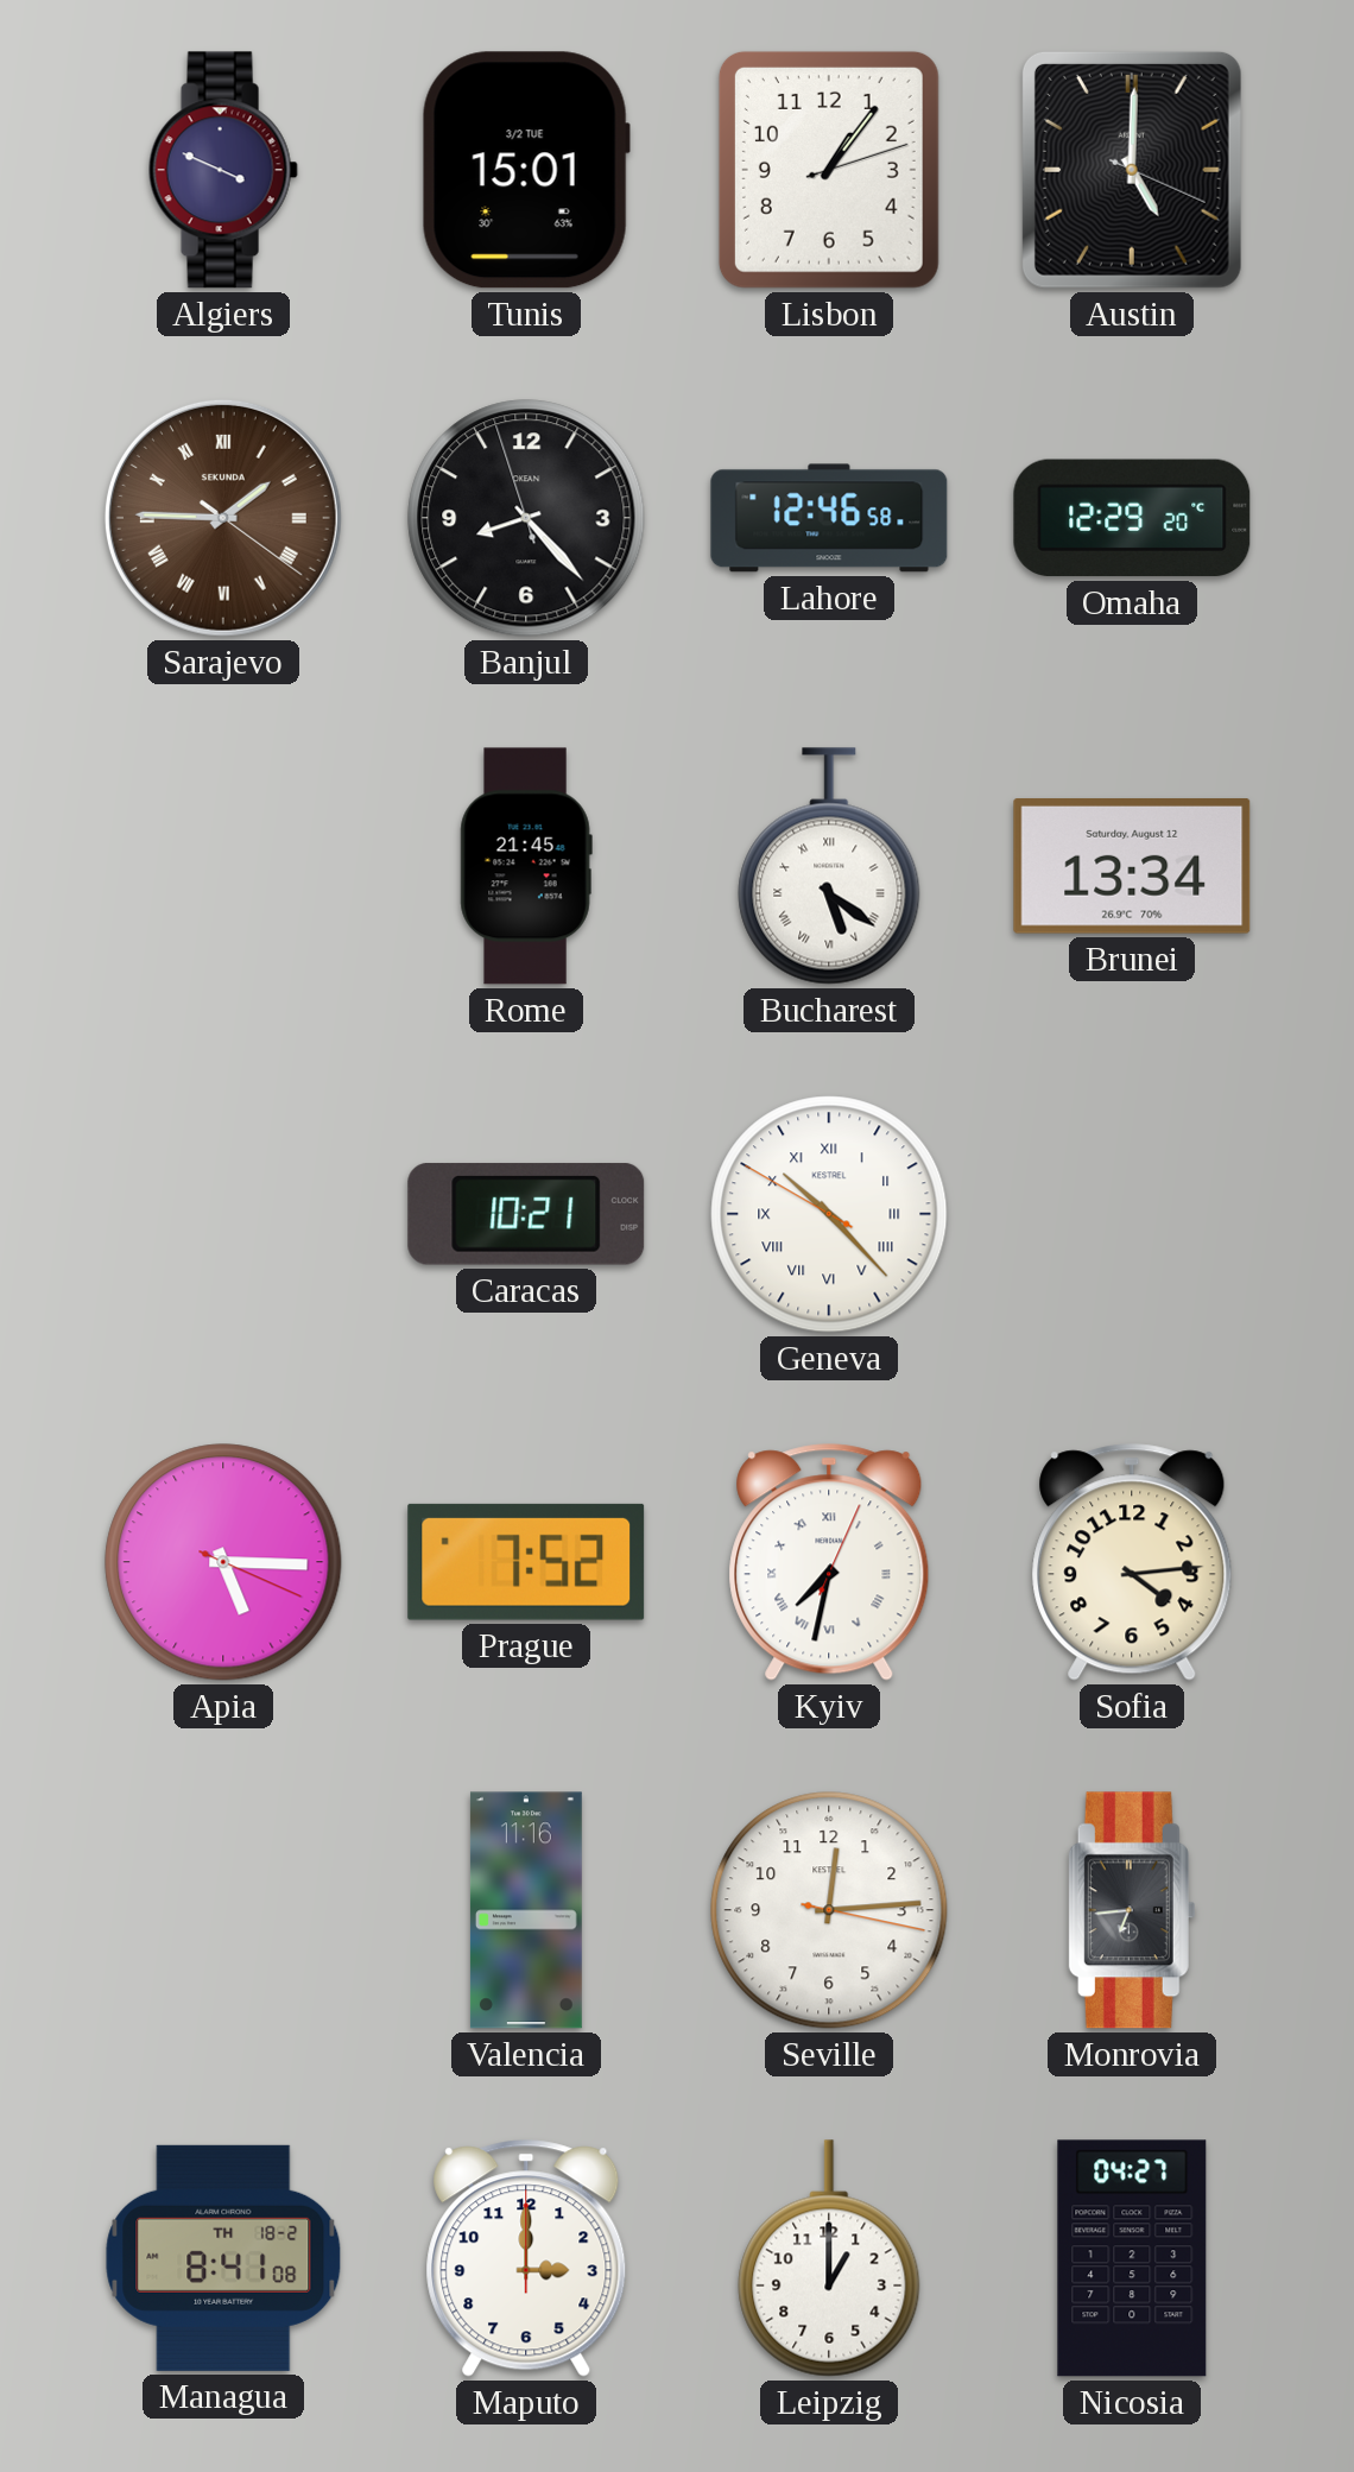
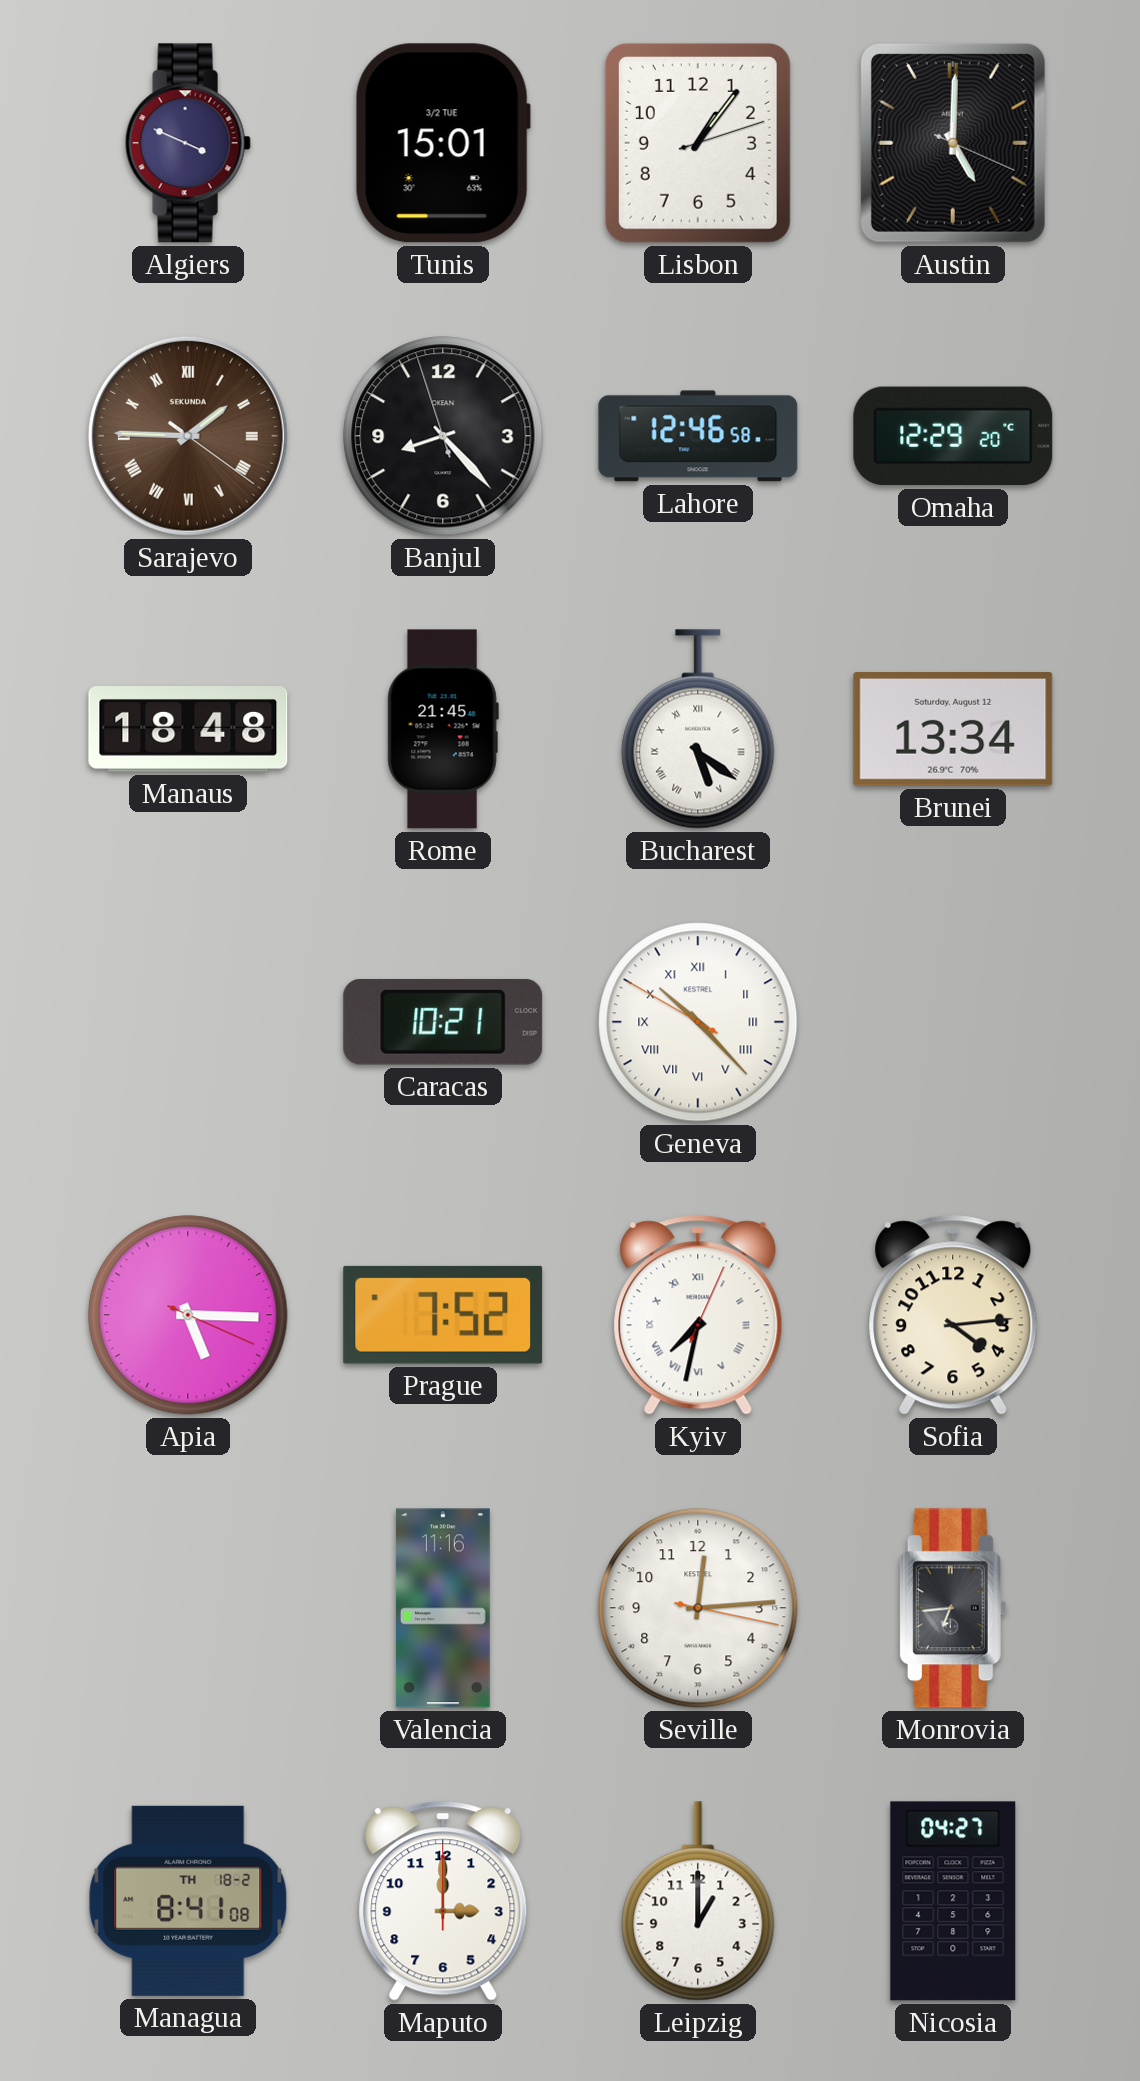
Manaus: none -> 18:48 (188, 729)
